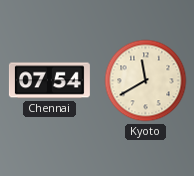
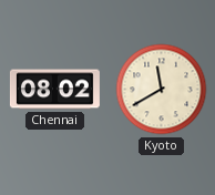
Chennai: 07:54 -> 08:02 (54, 90)
